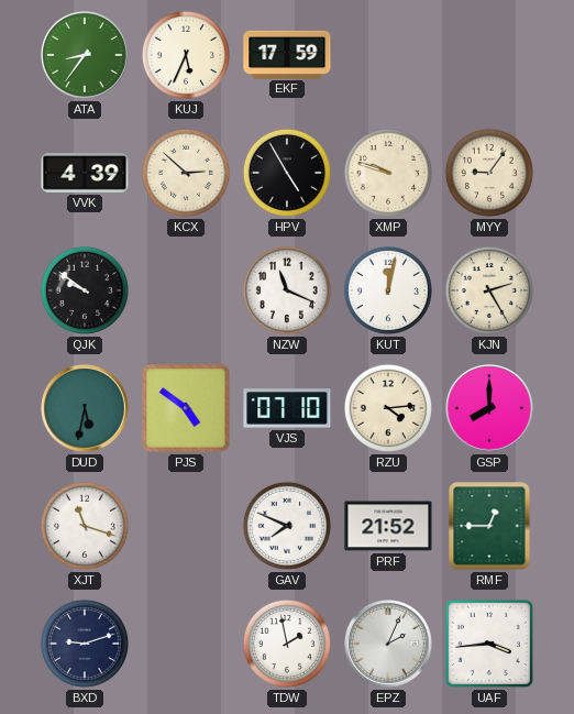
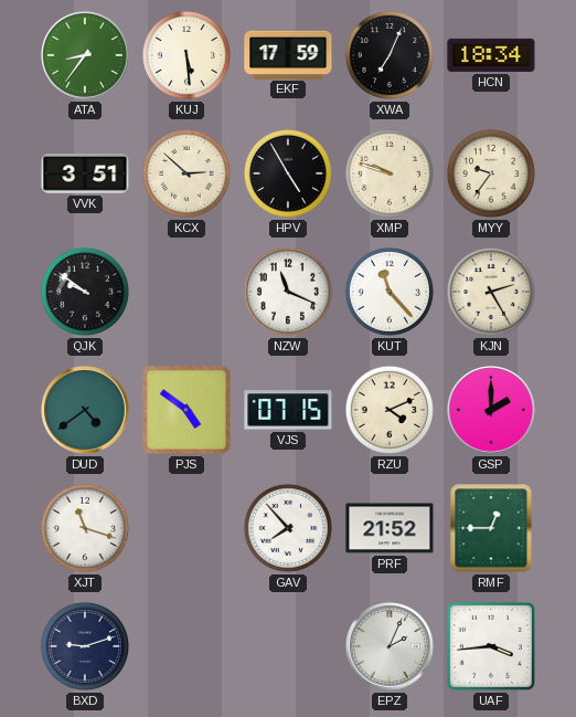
KUJ: 5:34 -> 5:29 (186, 55)
XWA: none -> 7:04 (390, 55)
HCN: none -> 18:34 (491, 55)
VVK: 4:39 -> 3:51 (85, 173)
MYY: 9:06 -> 9:36 (491, 173)
KUT: 12:02 -> 11:23 (390, 292)
DUD: 5:32 -> 4:39 (86, 411)
VJS: 07:10 -> 07:15 (288, 410)
RZU: 4:14 -> 4:11 (390, 410)
GSP: 8:00 -> 2:00 (492, 411)
GAV: 7:49 -> 7:53 (288, 528)
TDW: 1:58 -> none (287, 644)
